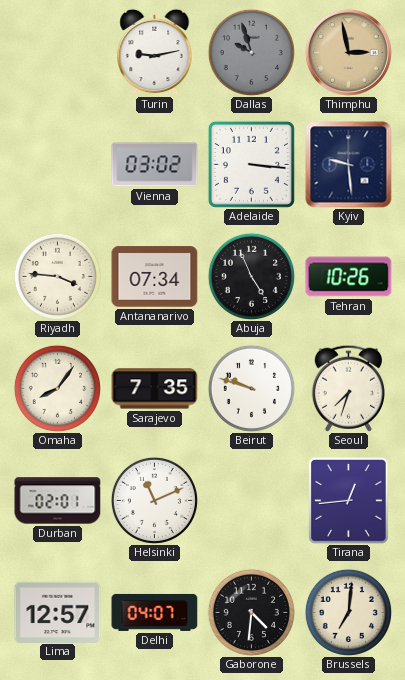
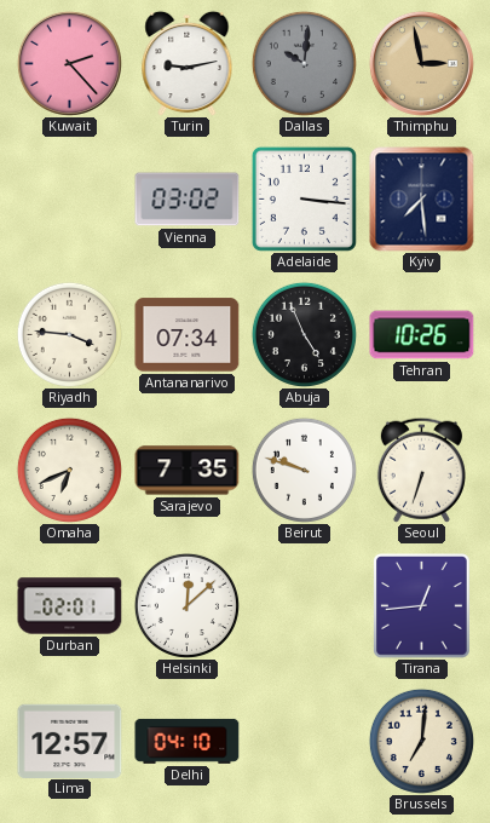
Kuwait: none -> 2:23 (69, 63)
Dallas: 9:57 -> 10:01 (304, 63)
Kyiv: 9:29 -> 7:29 (422, 200)
Omaha: 8:06 -> 6:41 (69, 470)
Seoul: 7:33 -> 6:33 (421, 470)
Helsinki: 11:11 -> 12:08 (186, 605)
Delhi: 04:07 -> 04:10 (188, 741)
Gaborone: 4:31 -> none (251, 612)
